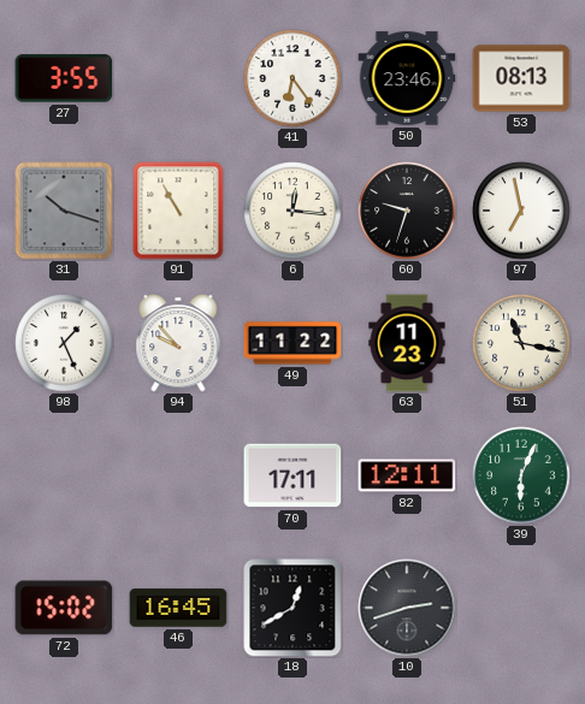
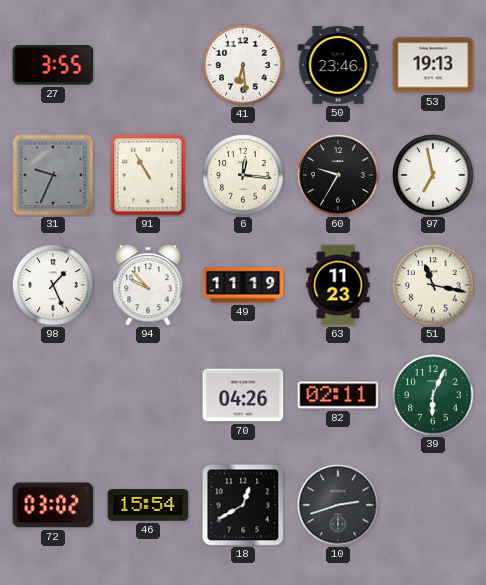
41: 6:24 -> 6:29 (243, 65)
53: 08:13 -> 19:13 (433, 65)
31: 10:18 -> 9:34 (53, 175)
60: 9:33 -> 9:35 (338, 175)
49: 11:22 -> 11:19 (243, 285)
70: 17:11 -> 04:26 (243, 395)
82: 12:11 -> 02:11 (338, 395)
72: 15:02 -> 03:02 (53, 505)
46: 16:45 -> 15:54 (148, 505)
